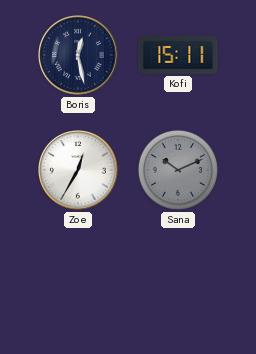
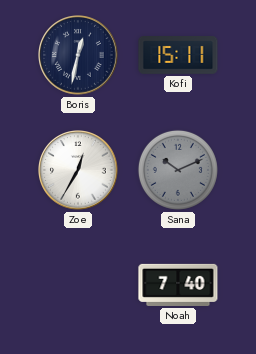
Boris: 12:28 -> 12:32 (79, 55)
Noah: none -> 7:40 (178, 285)
